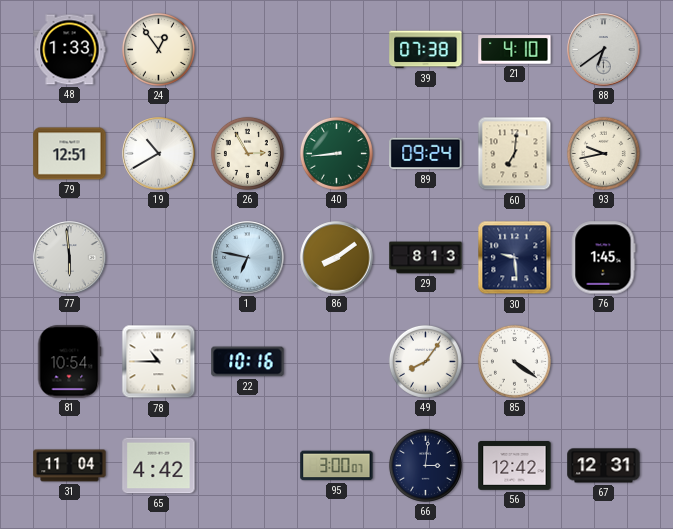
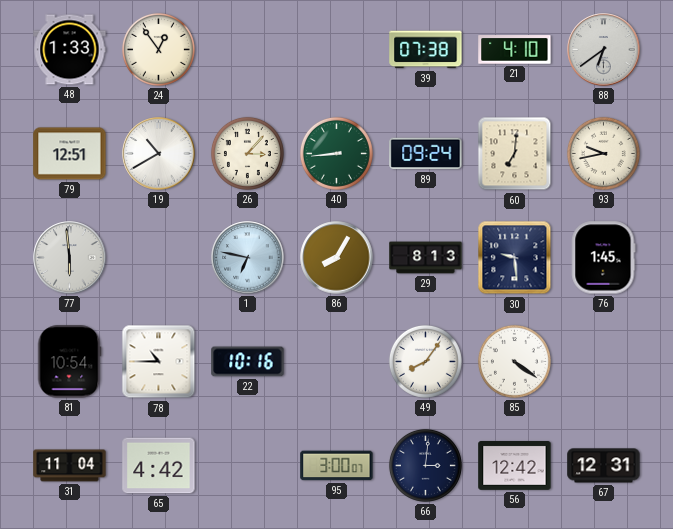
26: 2:55 -> 3:07 (247, 153)
86: 8:09 -> 8:05 (337, 258)
